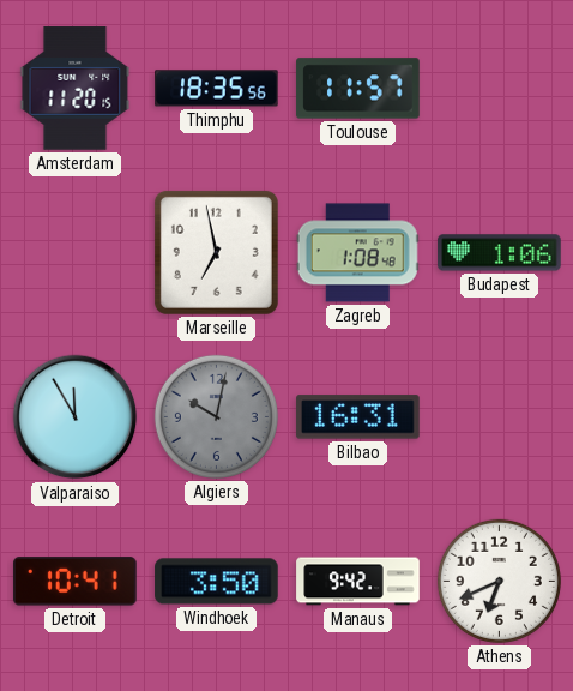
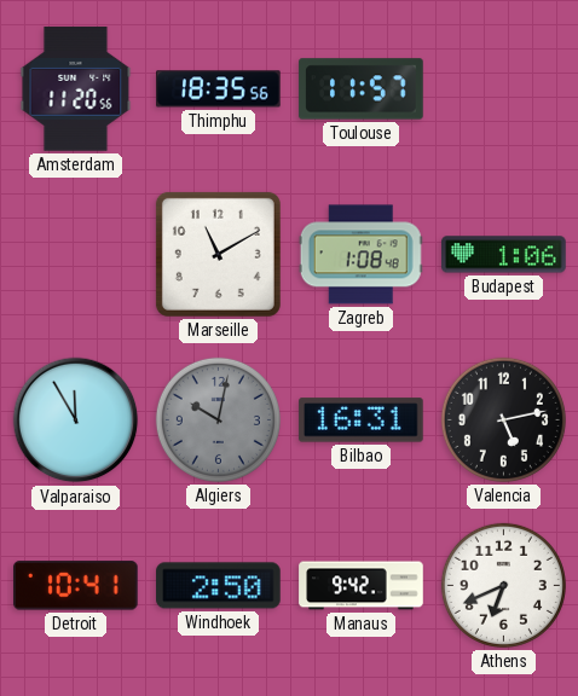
Amsterdam: 11:20:15 -> 11:20:56 (76, 89)
Marseille: 6:58 -> 11:10 (218, 254)
Valencia: none -> 5:13 (503, 419)
Windhoek: 3:50 -> 2:50 (219, 586)
